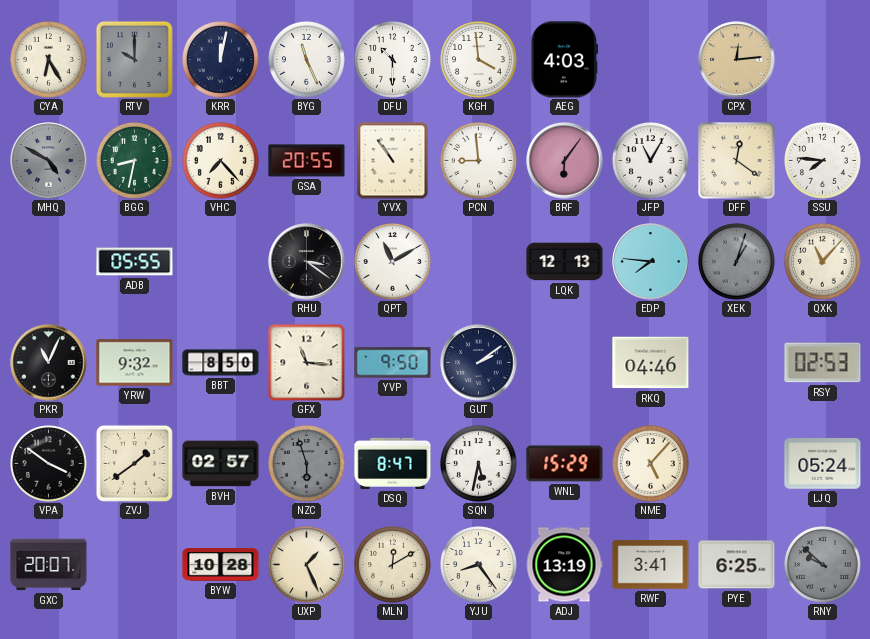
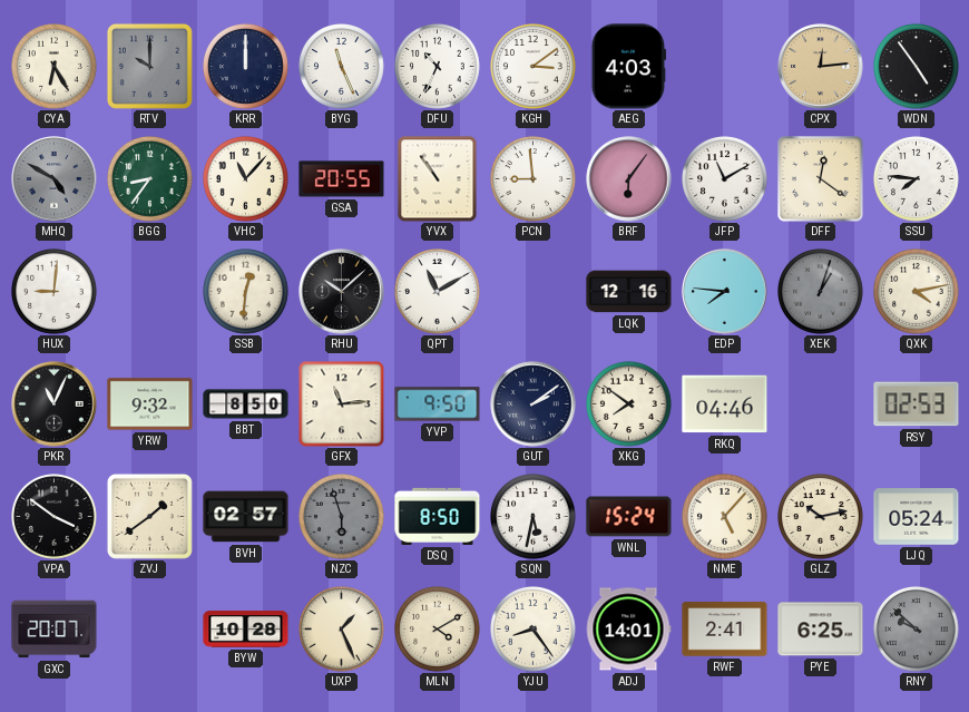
KRR: 12:02 -> 12:00 (246, 67)
DFU: 10:30 -> 10:34 (438, 67)
KGH: 3:59 -> 3:09 (534, 67)
WDN: none -> 4:54 (917, 67)
BGG: 8:32 -> 8:36 (150, 179)
VHC: 7:23 -> 11:07 (246, 179)
JFP: 11:05 -> 11:10 (725, 179)
HUX: none -> 9:01 (55, 292)
ADB: 05:55 -> none (135, 262)
SSB: none -> 12:31 (246, 292)
RHU: 3:21 -> 10:08 (342, 292)
LQK: 12:13 -> 12:16 (629, 292)
QXK: 11:07 -> 4:13 (917, 292)
GFX: 11:16 -> 11:14 (341, 403)
XKG: none -> 7:51 (629, 404)
DSQ: 8:47 -> 8:50 (438, 516)
WNL: 15:29 -> 15:24 (629, 517)
GLZ: none -> 10:13 (821, 517)
MLN: 12:10 -> 4:10 (438, 630)
ADJ: 13:19 -> 14:01 (628, 630)
RWF: 3:41 -> 2:41 (725, 630)
